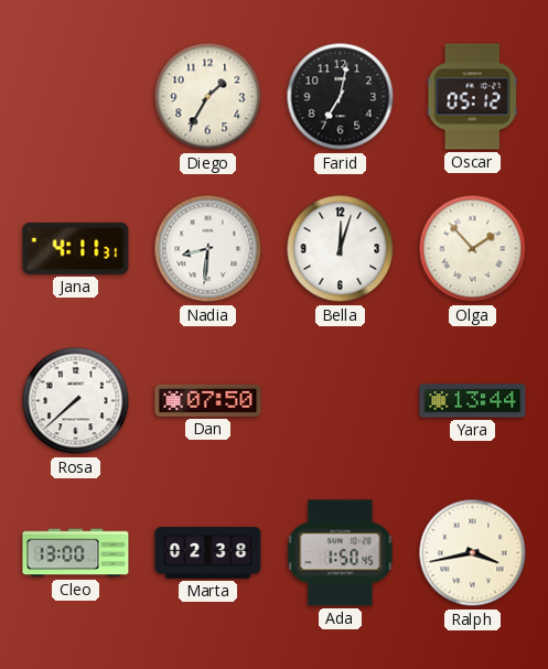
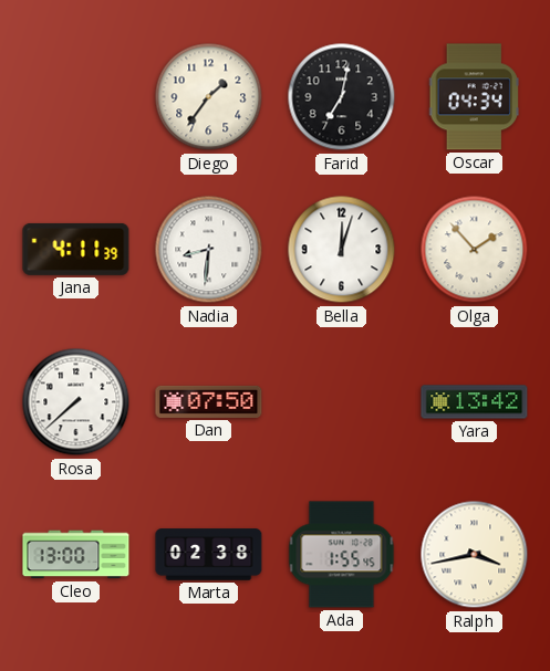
Diego: 1:35 -> 1:36 (209, 97)
Oscar: 05:12 -> 04:34 (474, 97)
Jana: 4:11:31 -> 4:11:39 (76, 249)
Yara: 13:44 -> 13:42 (475, 402)
Ada: 1:50 -> 1:55 (342, 555)
